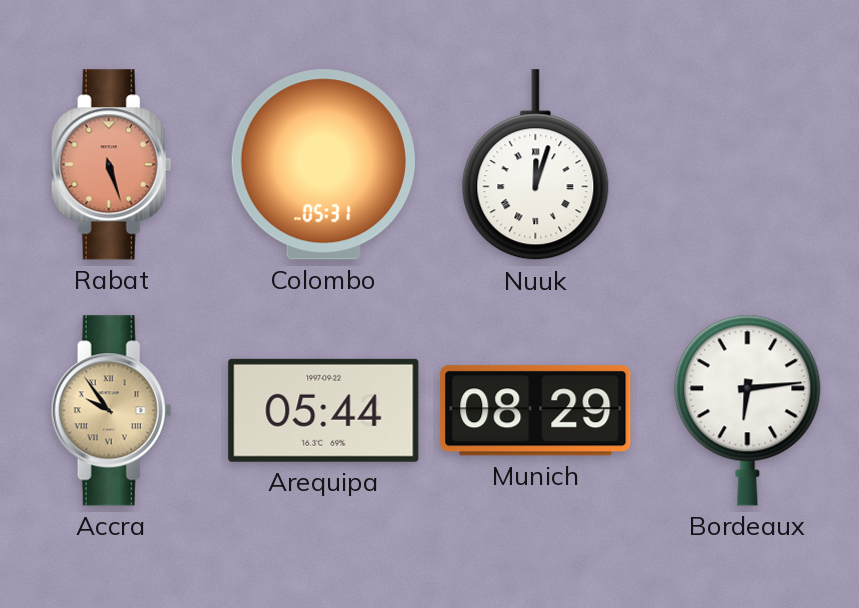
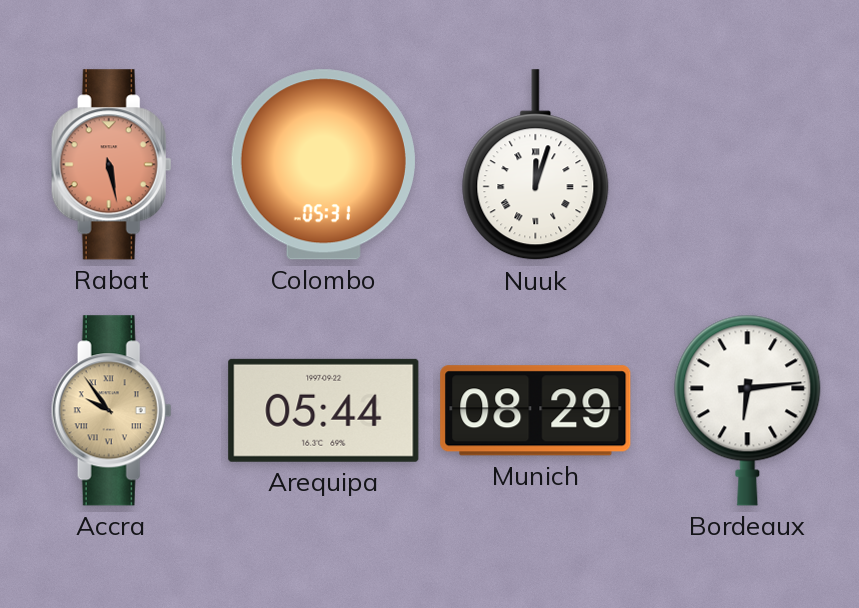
Rabat: 5:27 -> 5:28 (111, 165)
